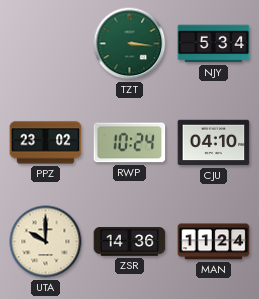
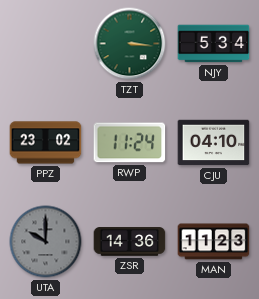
RWP: 10:24 -> 11:24 (130, 143)
UTA dial: cream -> grey (46, 242)
MAN: 11:24 -> 11:23 (214, 242)
